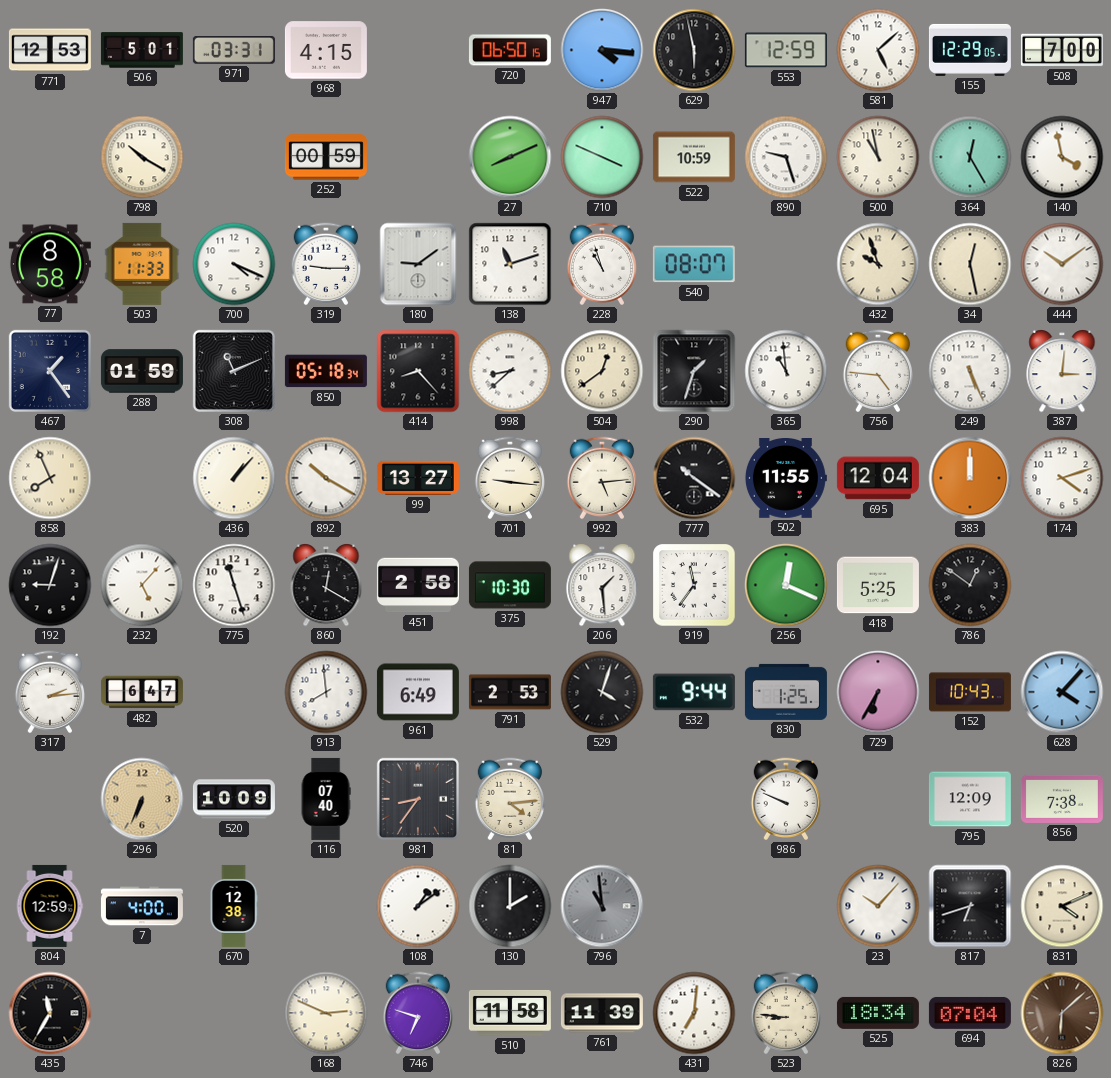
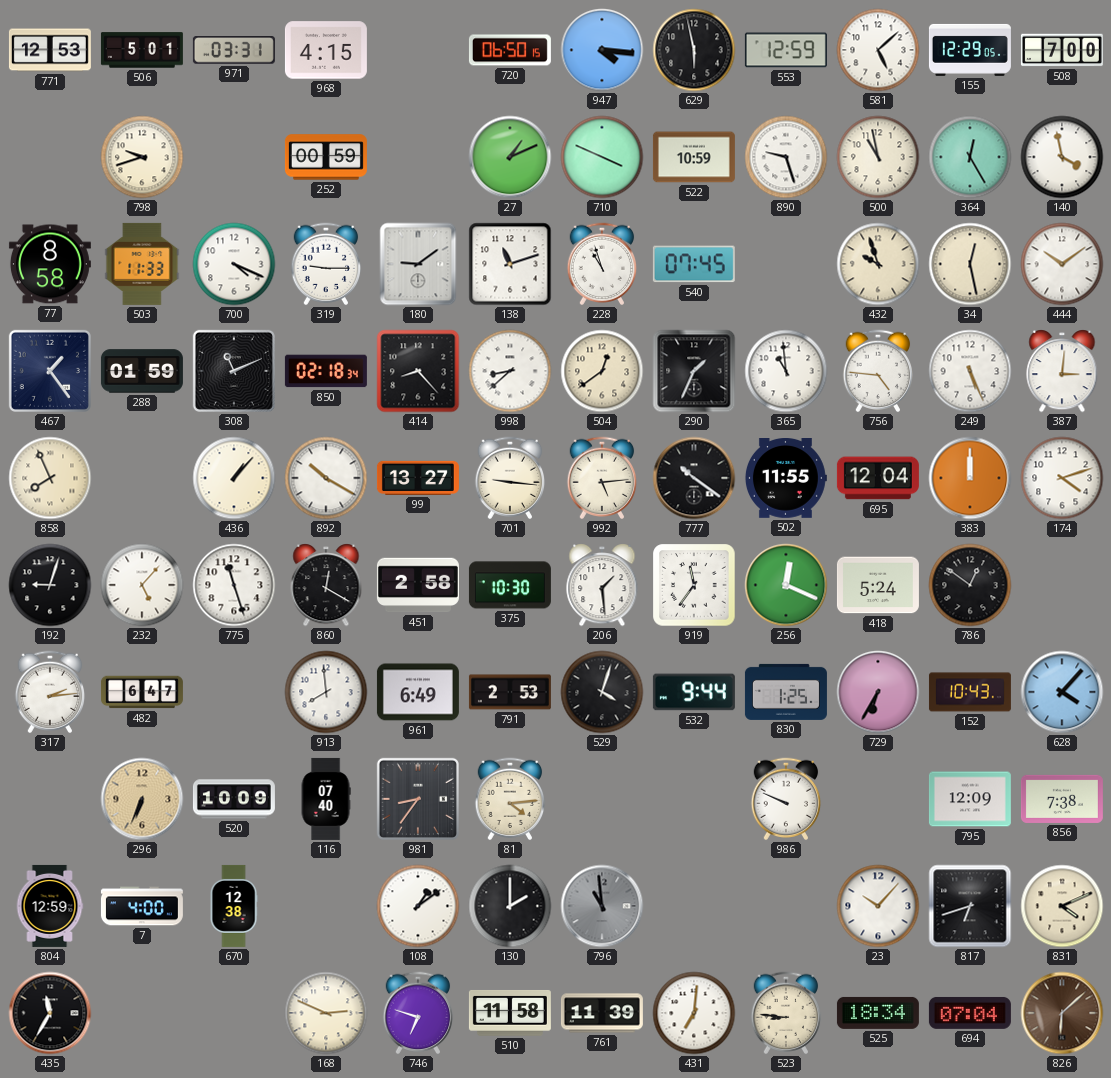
798: 10:20 -> 9:42 (142, 157)
27: 8:11 -> 1:11 (510, 157)
540: 08:07 -> 07:45 (694, 264)
850: 05:18 -> 02:18 (326, 371)
290: 1:33 -> 1:34 (694, 371)
418: 5:25 -> 5:24 (878, 585)
